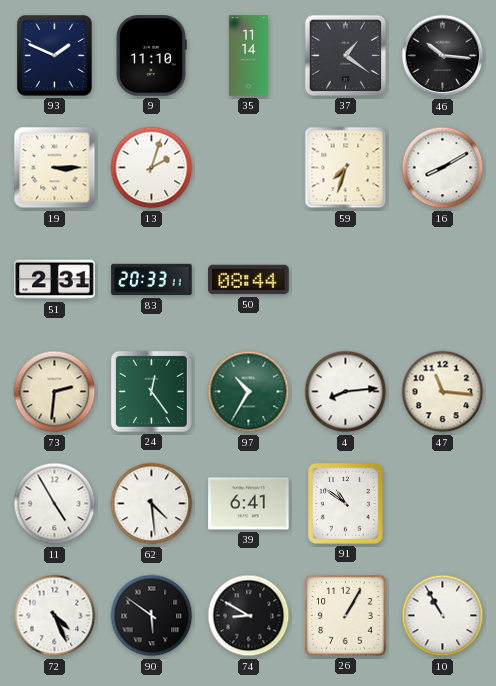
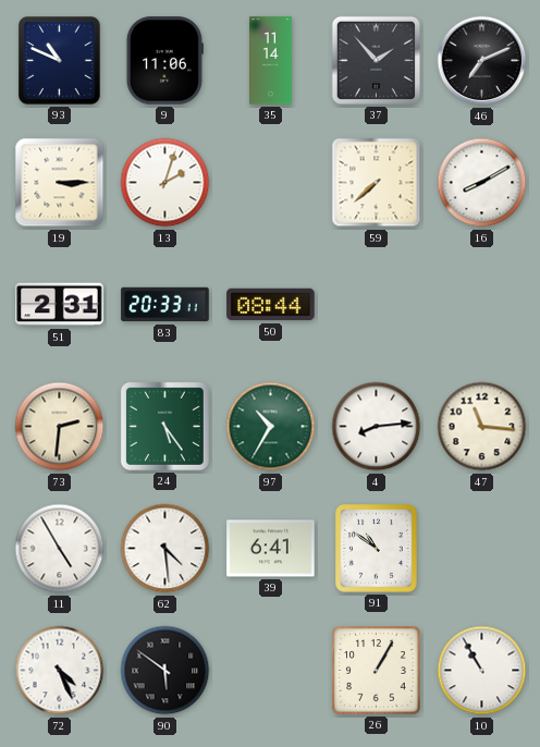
93: 1:49 -> 10:49 (60, 61)
9: 11:10 -> 11:06 (164, 61)
37: 1:21 -> 1:53 (376, 60)
46: 10:16 -> 7:11 (482, 61)
59: 7:33 -> 7:38 (377, 183)
24: 12:24 -> 5:24 (164, 426)
74: 8:50 -> none (249, 616)
